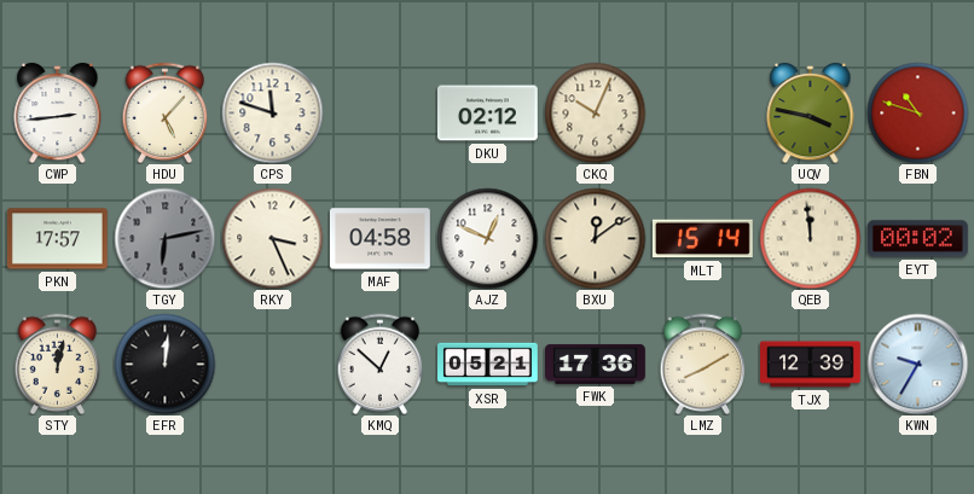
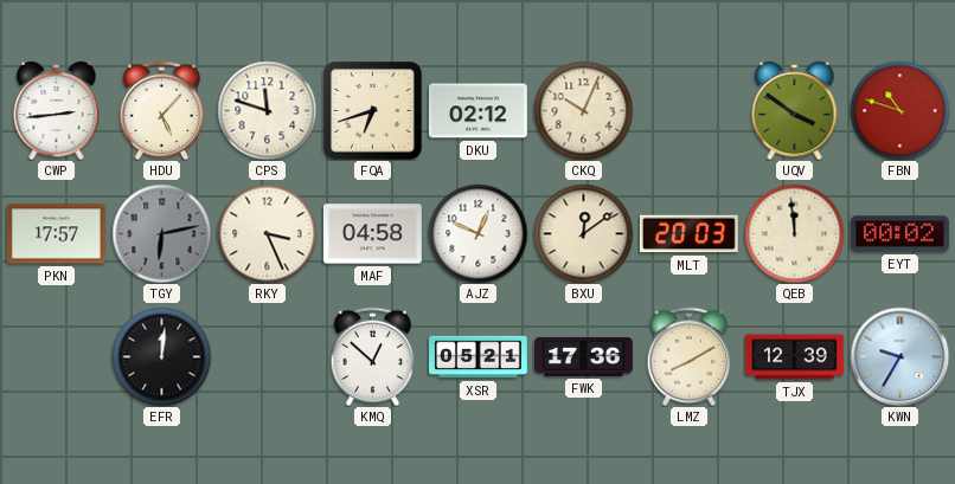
FQA: none -> 6:42 (373, 111)
UQV: 3:47 -> 3:51 (795, 110)
MLT: 15:14 -> 20:03 (690, 234)
STY: 12:02 -> none (58, 364)
